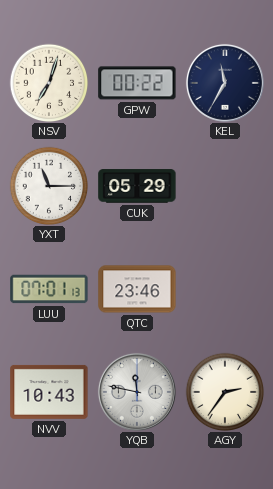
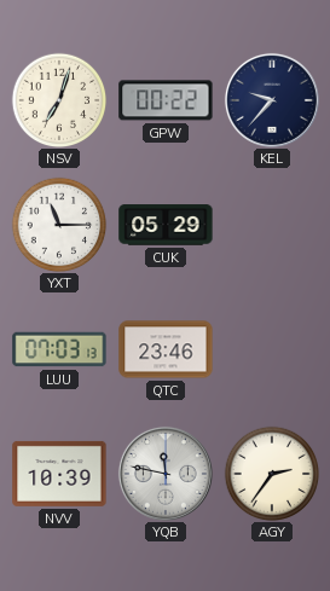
KEL: 11:35 -> 9:37 (272, 100)
LUU: 07:01 -> 07:03 (59, 349)
NVV: 10:43 -> 10:39 (59, 474)
